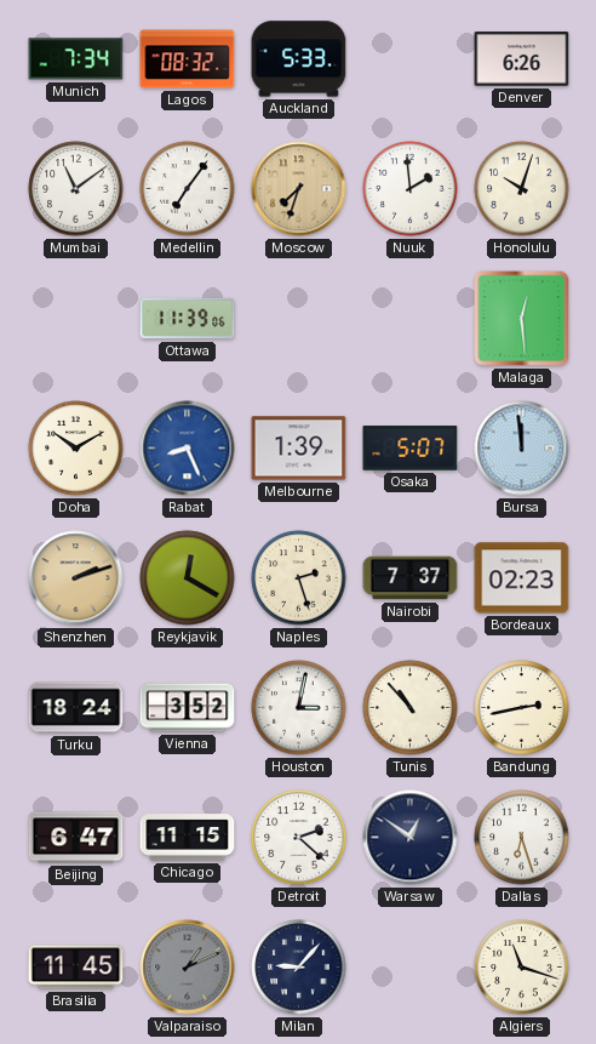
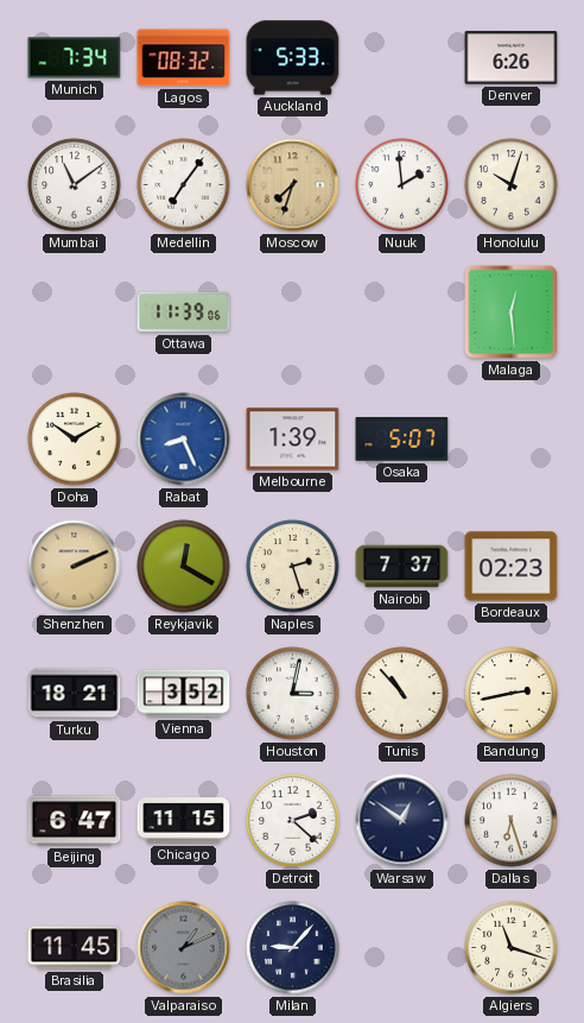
Bursa: 11:59 -> none (522, 449)
Shenzhen: 2:12 -> 2:11 (75, 567)
Turku: 18:24 -> 18:21 (75, 694)
